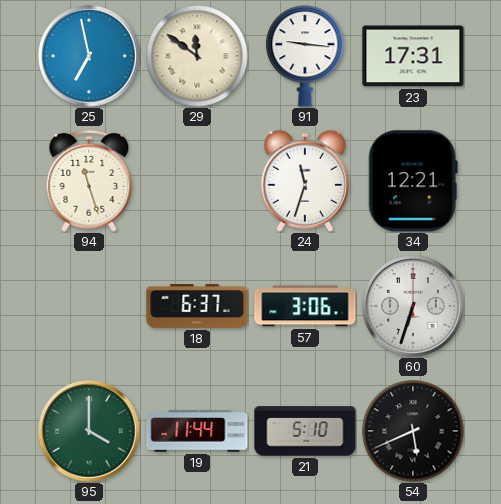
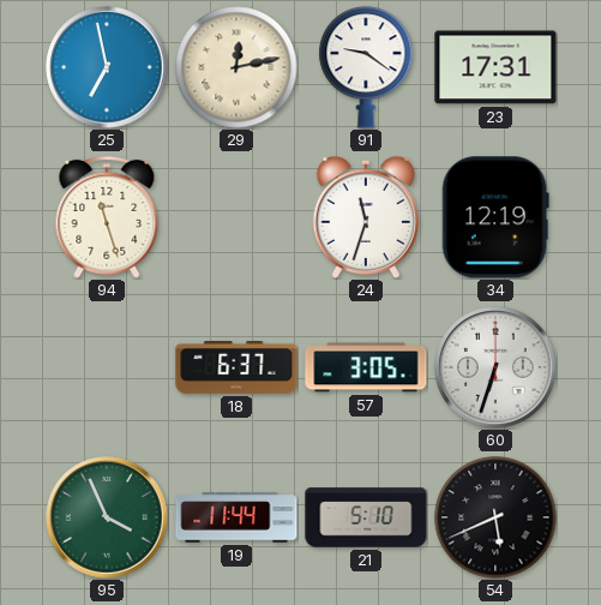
29: 11:51 -> 12:13 (236, 67)
91: 9:16 -> 9:21 (366, 67)
34: 12:21 -> 12:19 (495, 217)
57: 3:06 -> 3:05 (366, 367)
95: 4:00 -> 3:56 (107, 517)
